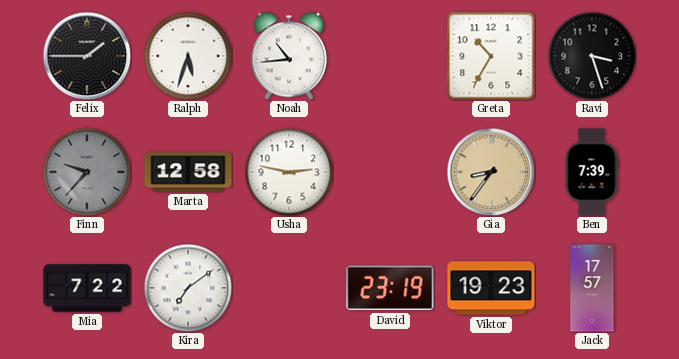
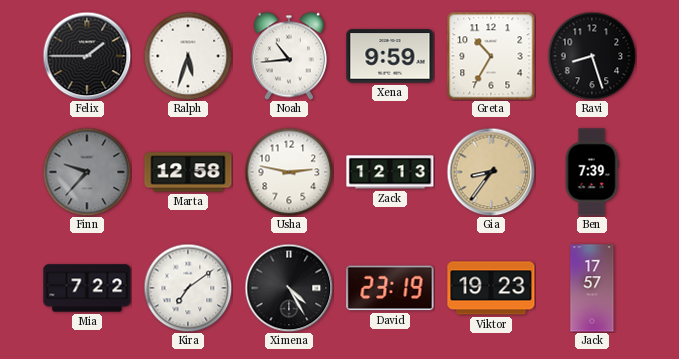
Xena: none -> 9:59 (390, 56)
Ravi: 3:27 -> 8:27 (592, 56)
Zack: none -> 12:13 (390, 172)
Ximena: none -> 4:25 (289, 288)
